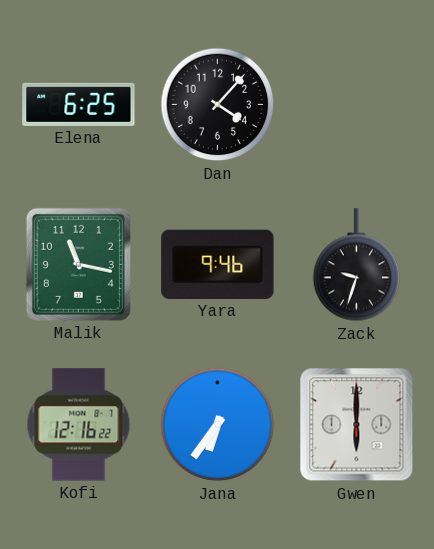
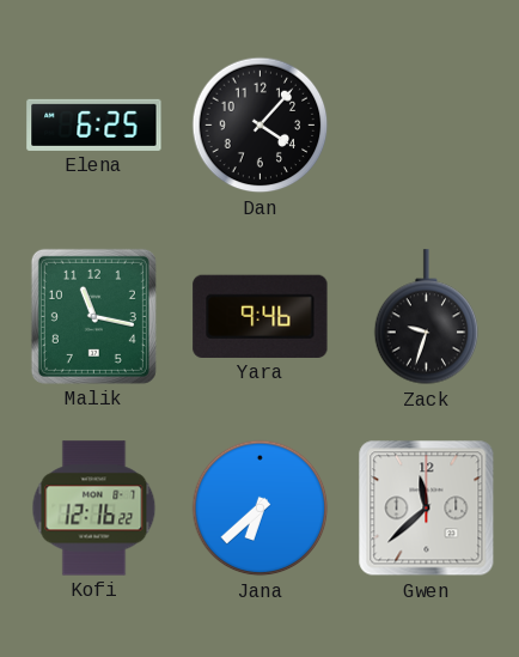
Jana: 6:36 -> 6:38 (261, 509)
Gwen: 6:00 -> 11:38 (427, 509)
